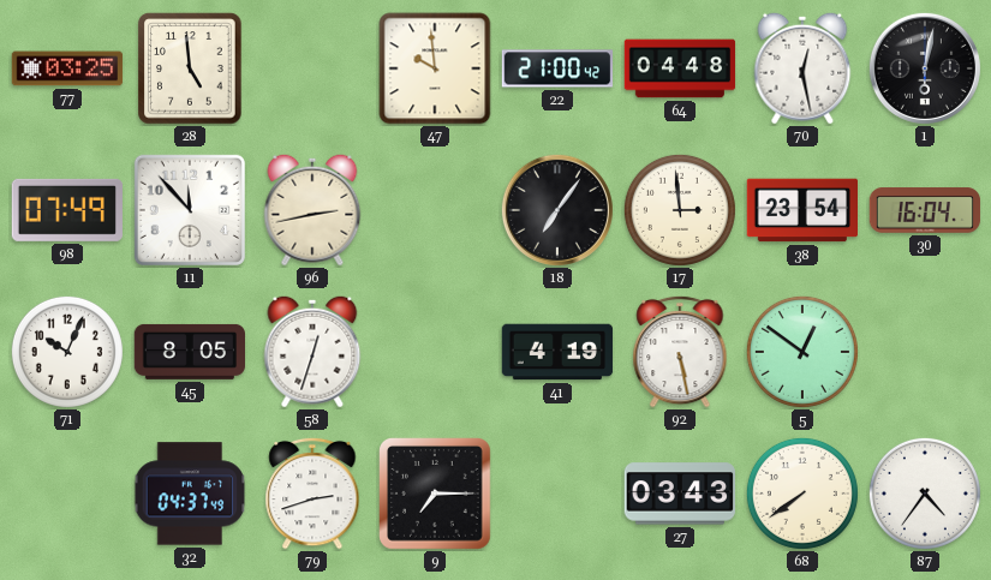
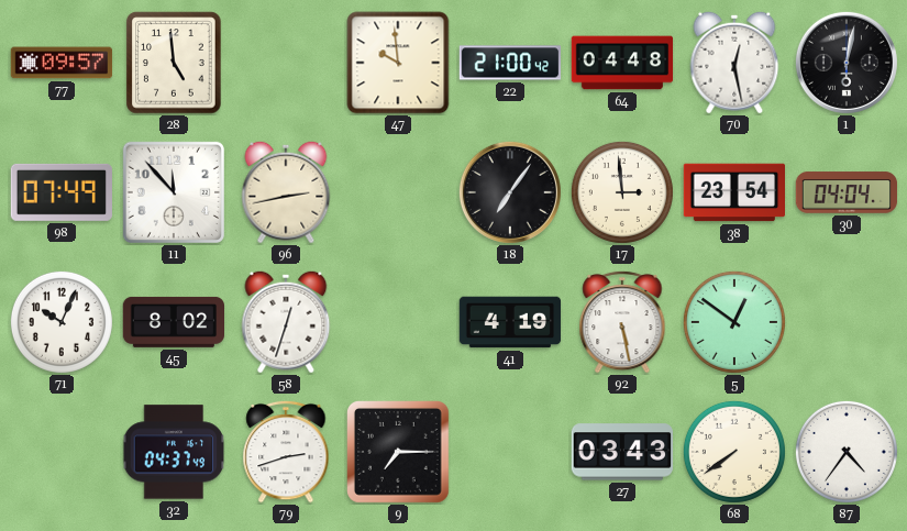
77: 03:25 -> 09:57 (62, 63)
30: 16:04 -> 04:04 (847, 192)
45: 8:05 -> 8:02 (174, 322)
